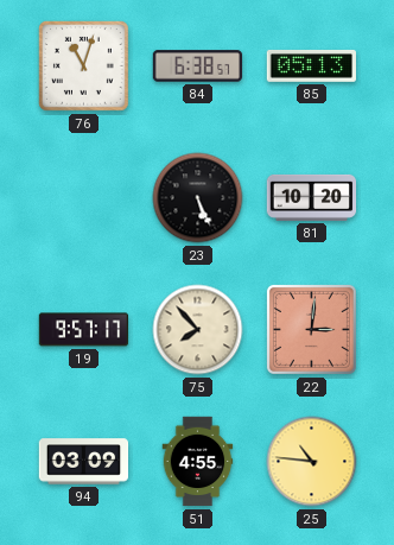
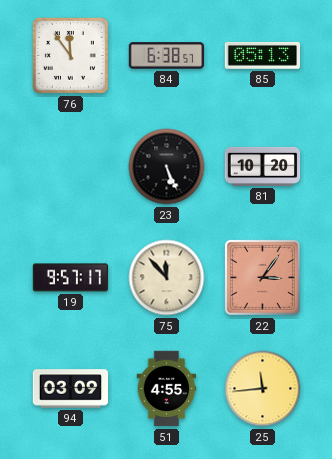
76: 11:03 -> 11:54 (70, 55)
75: 7:53 -> 11:53 (167, 278)
22: 3:01 -> 3:06 (262, 277)
25: 10:46 -> 11:44 (263, 389)
